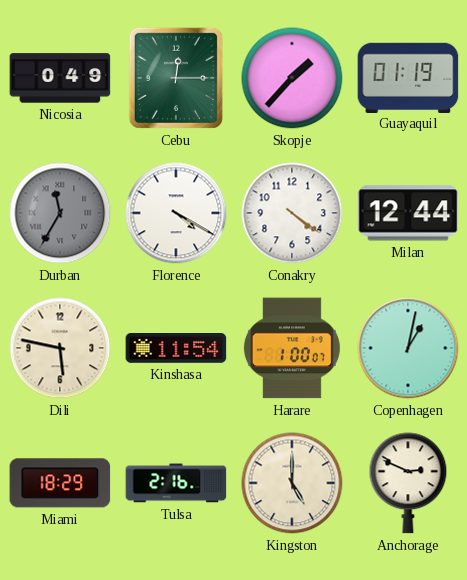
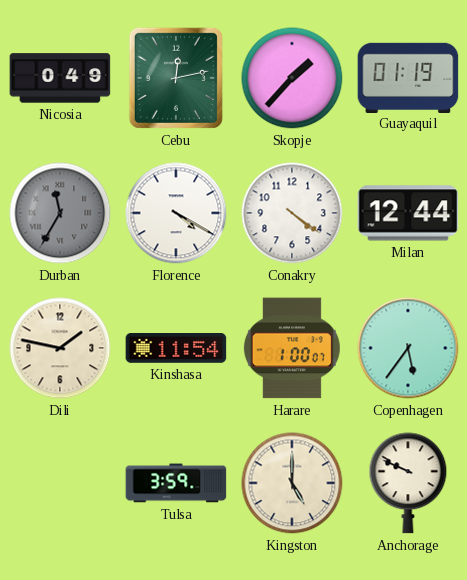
Cebu: 12:15 -> 12:13 (176, 78)
Dili: 5:47 -> 1:47 (60, 348)
Copenhagen: 1:02 -> 5:36 (408, 348)
Miami: 18:29 -> none (60, 483)
Tulsa: 2:16 -> 3:59 (176, 483)
Anchorage: 2:49 -> 9:49 (408, 483)
